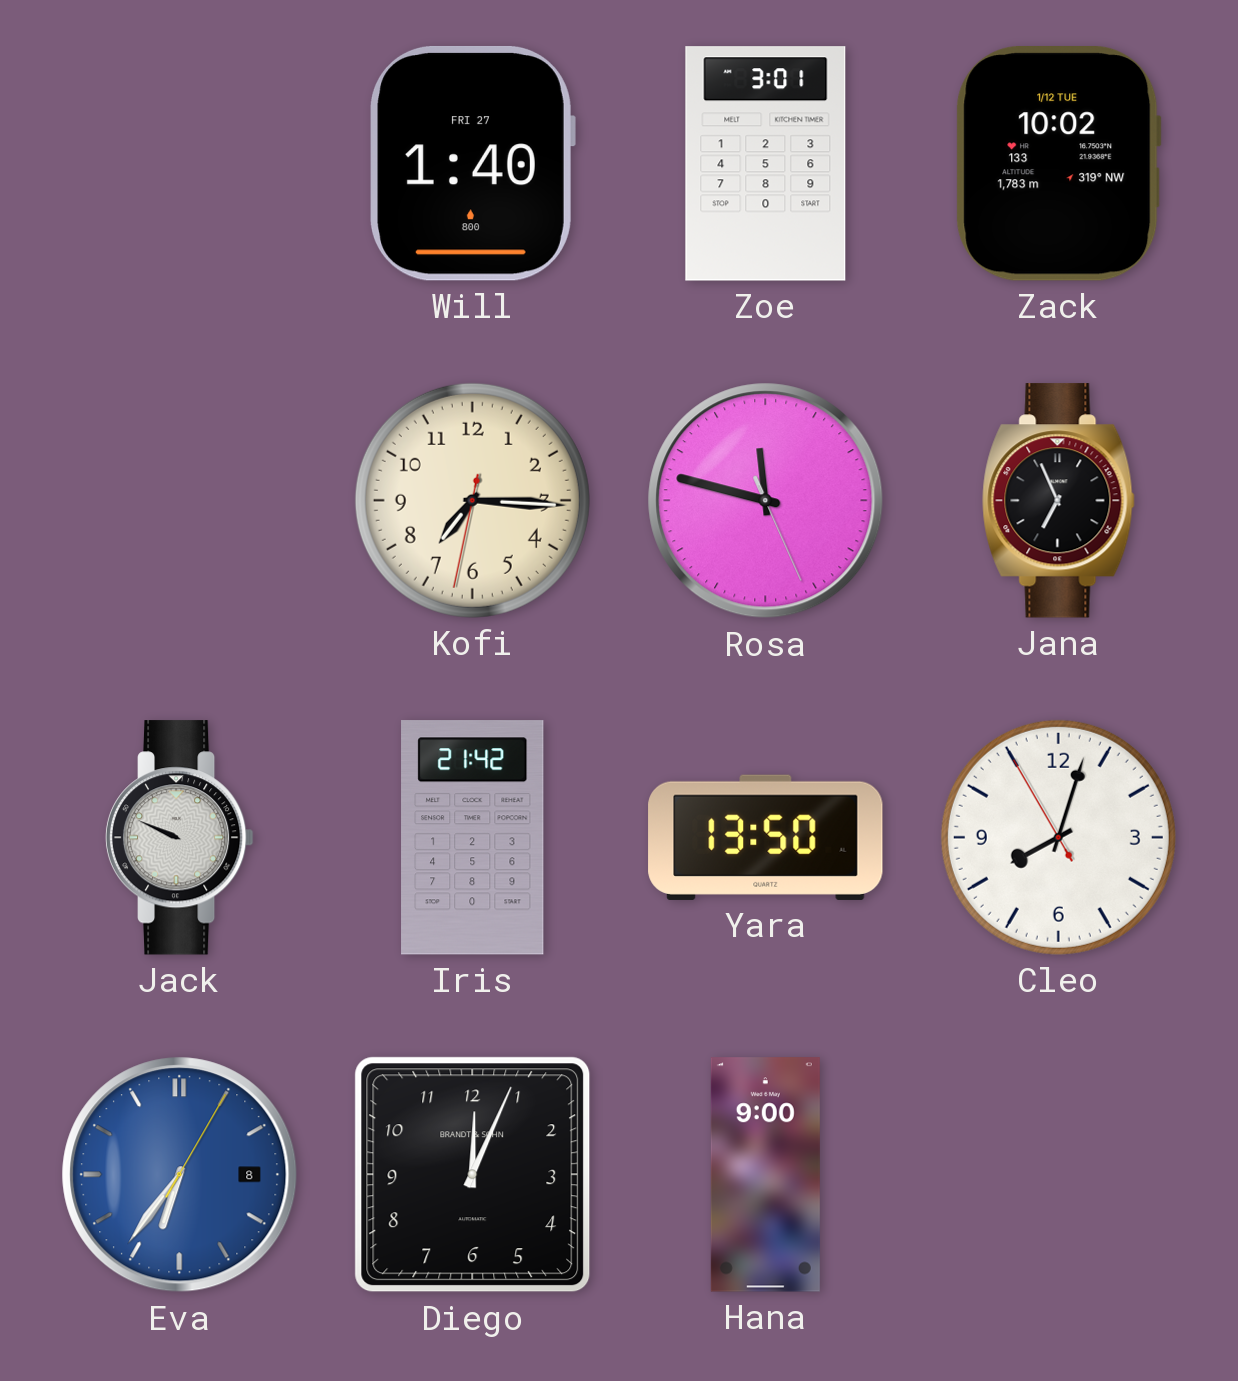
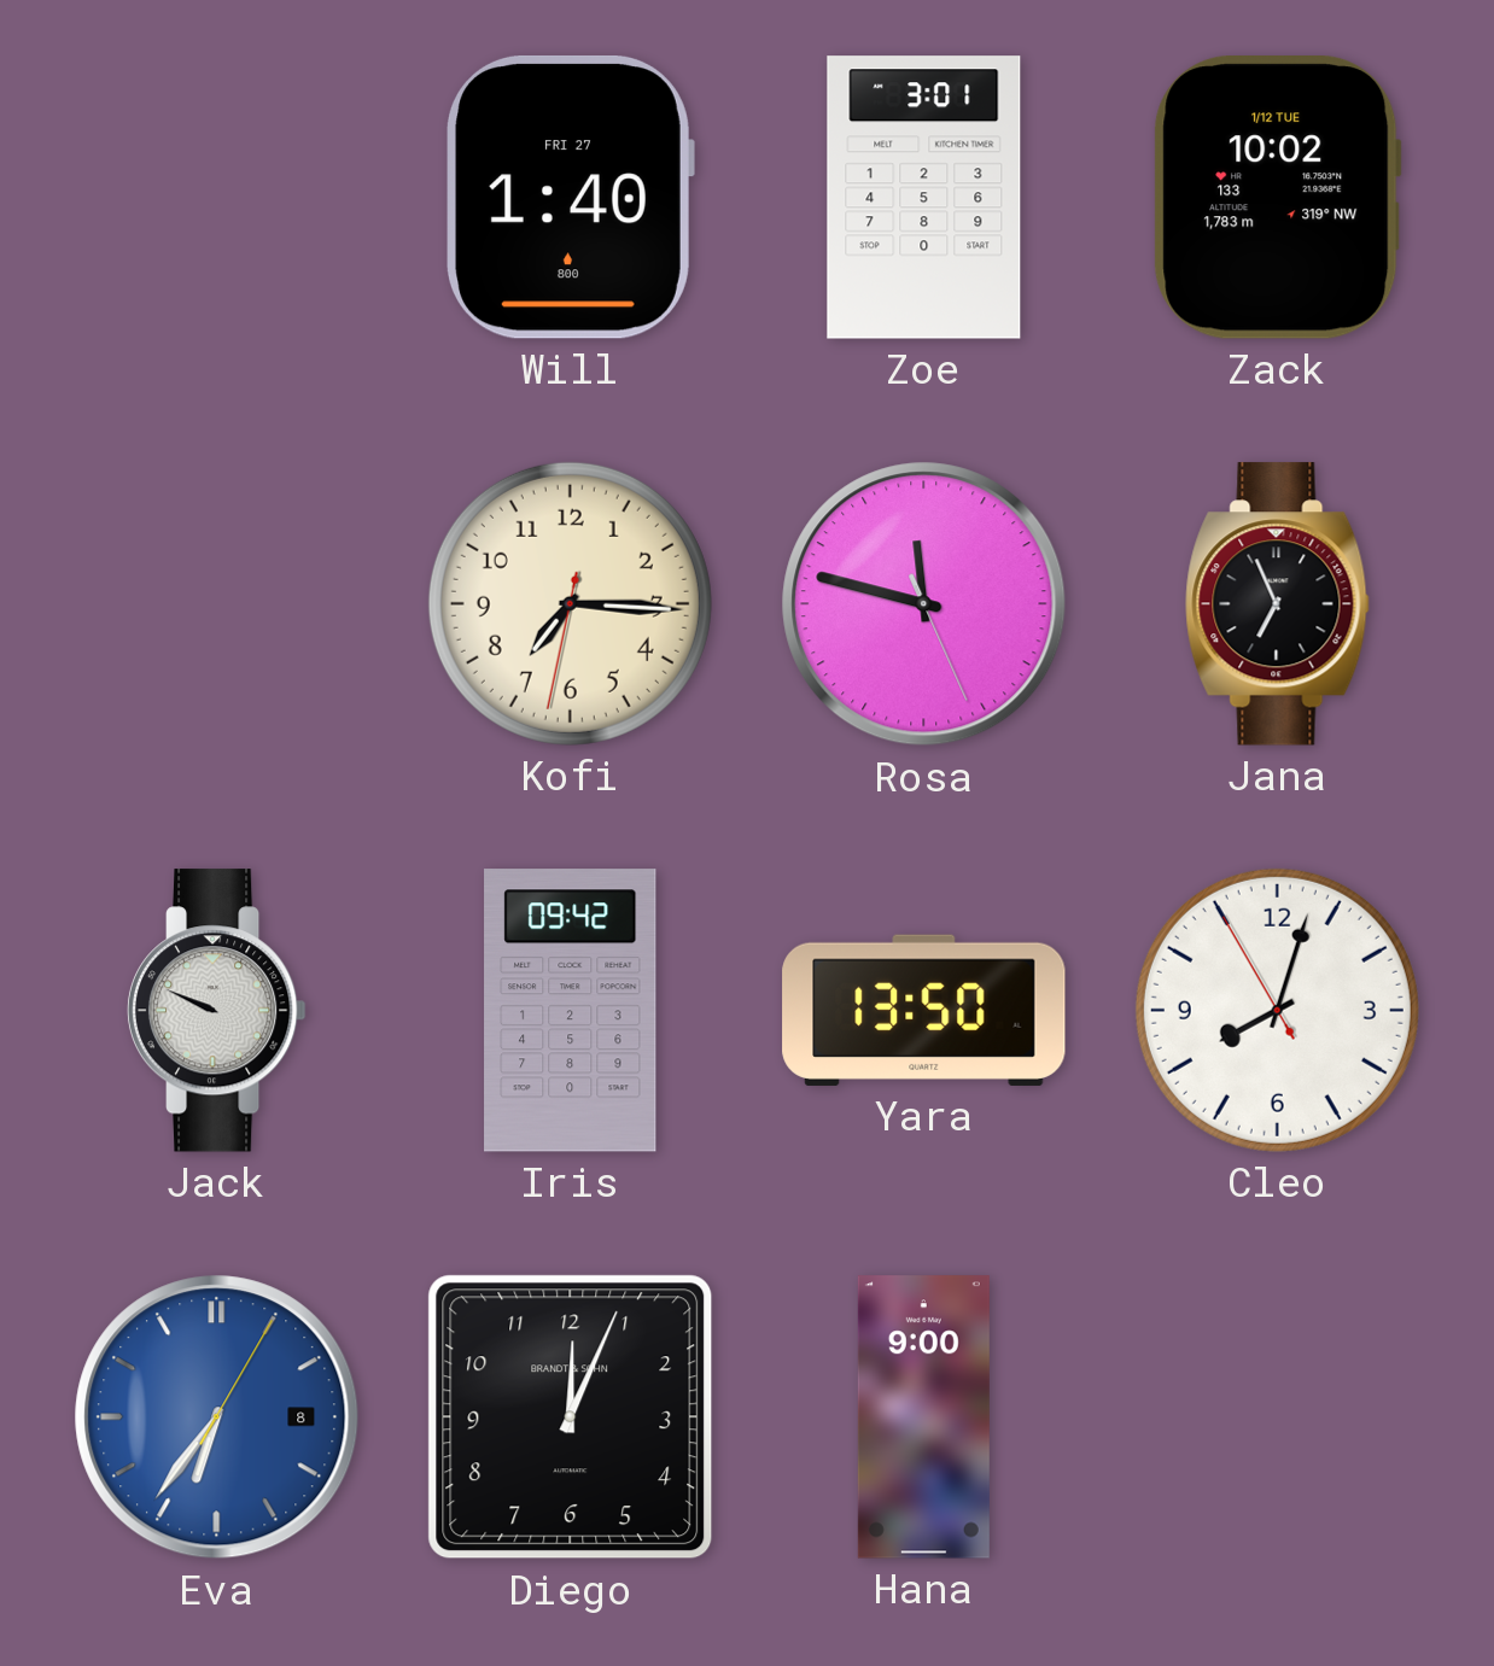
Iris: 21:42 -> 09:42 (571, 1011)
